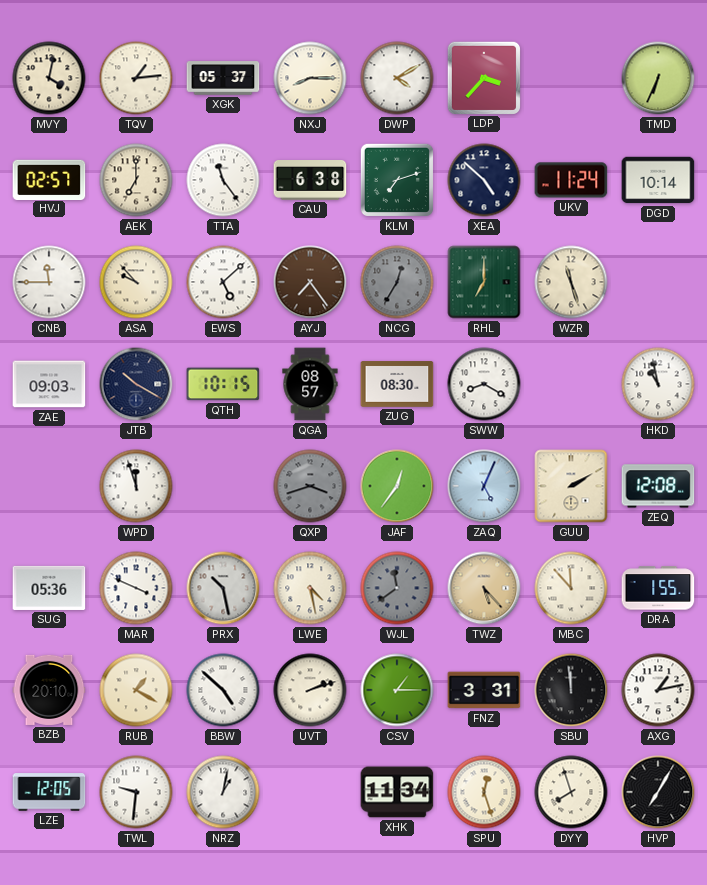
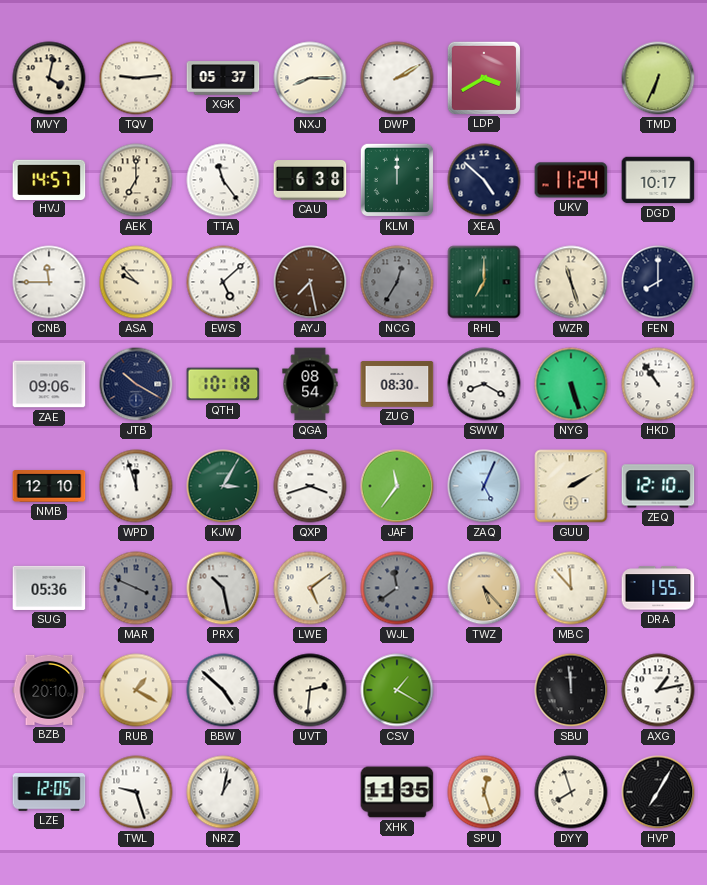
TQV: 1:14 -> 9:14 (136, 78)
DWP: 4:10 -> 2:10 (397, 78)
LDP: 3:37 -> 3:40 (483, 77)
HVJ: 02:57 -> 14:57 (49, 179)
KLM: 7:12 -> 12:00 (397, 180)
DGD: 10:14 -> 10:17 (658, 180)
AYJ: 7:24 -> 7:28 (310, 282)
FEN: none -> 8:00 (658, 282)
ZAE: 09:03 -> 09:06 (49, 384)
QTH: 10:15 -> 10:18 (223, 384)
QGA: 08:57 -> 08:54 (310, 384)
NYG: none -> 5:27 (571, 384)
HKD: 10:58 -> 10:54 (658, 384)
NMB: none -> 12:10 (49, 486)
KJW: none -> 3:05 (223, 486)
QXP dial: grey -> white (310, 486)
JAF: 12:36 -> 11:36 (397, 486)
ZEQ: 12:08 -> 12:10 (658, 486)
MAR dial: white -> grey (136, 588)
LWE: 4:28 -> 5:09 (310, 588)
UVT: 2:12 -> 2:31 (310, 690)
CSV: 1:15 -> 1:20 (397, 690)
FNZ: 3:31 -> none (484, 690)
TWL: 9:31 -> 9:27 (136, 792)
XHK: 11:34 -> 11:35 (397, 792)
